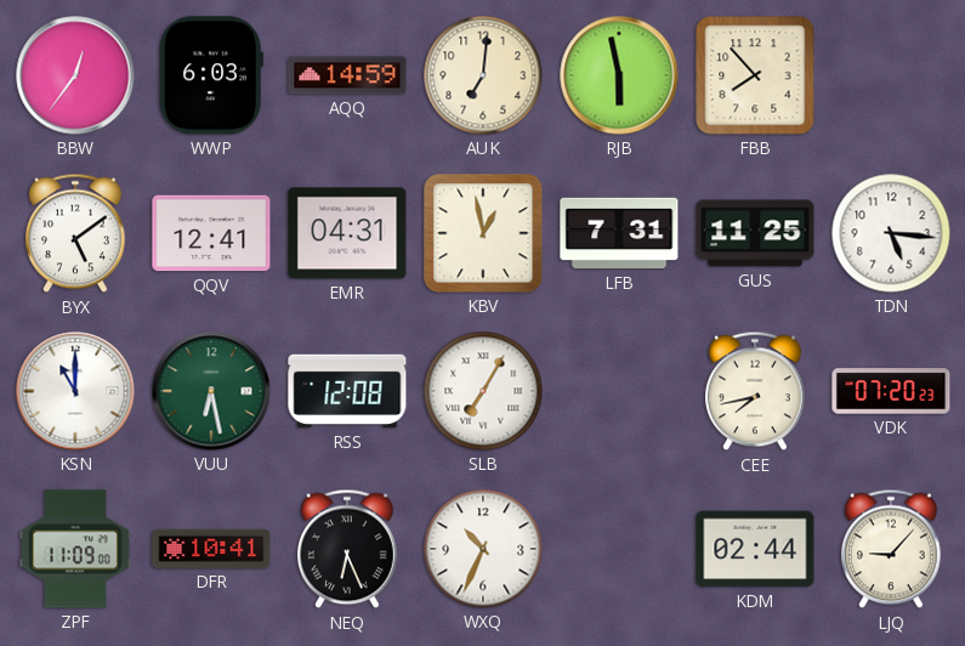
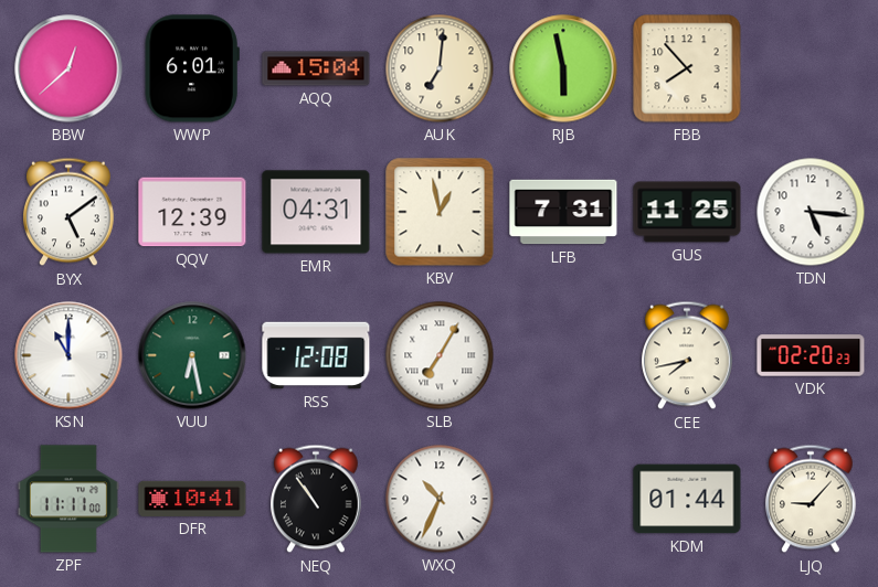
BBW: 12:36 -> 12:38 (68, 68)
WWP: 6:03 -> 6:01 (192, 68)
AQQ: 14:59 -> 15:04 (316, 68)
QQV: 12:41 -> 12:39 (192, 212)
VDK: 07:20 -> 02:20 (811, 355)
ZPF: 11:09 -> 11:11 (68, 499)
NEQ: 6:26 -> 10:54 (317, 499)
KDM: 02:44 -> 01:44 (687, 499)
